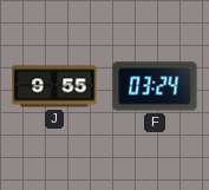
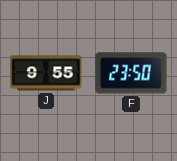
F: 03:24 -> 23:50 (131, 73)
